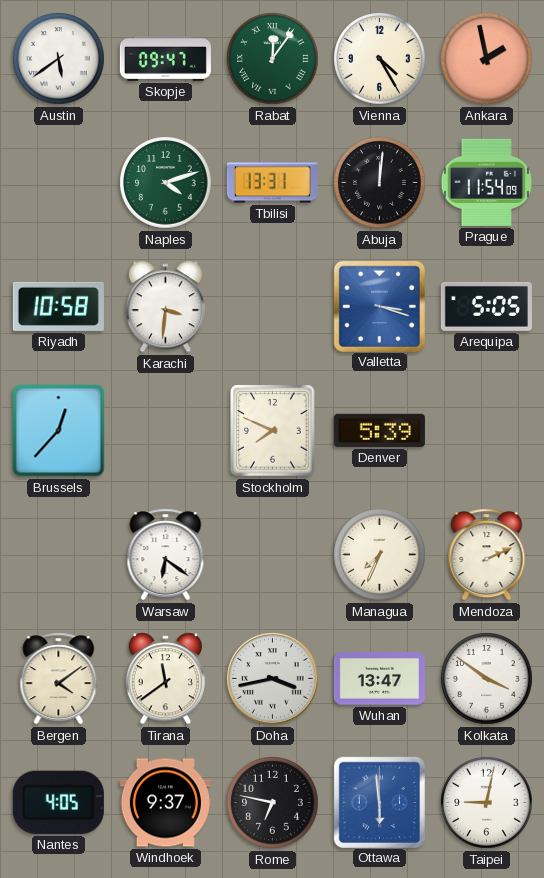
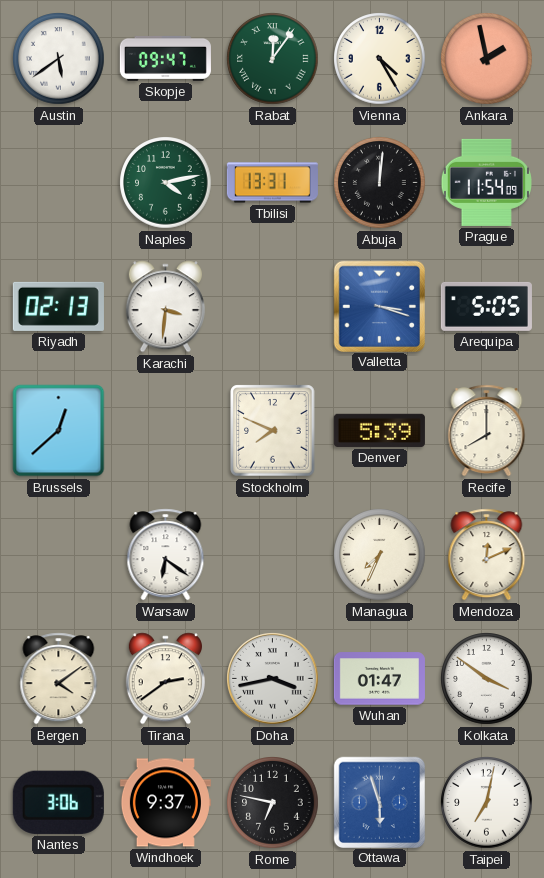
Naples: 4:12 -> 4:13 (166, 183)
Riyadh: 10:58 -> 02:13 (58, 306)
Brussels: 12:37 -> 12:38 (59, 431)
Recife: none -> 8:00 (487, 431)
Mendoza: 2:11 -> 12:11 (487, 555)
Tirana: 11:39 -> 2:39 (165, 679)
Wuhan: 13:47 -> 01:47 (379, 679)
Nantes: 4:05 -> 3:06 (58, 802)
Ottawa: 5:59 -> 5:57 (379, 802)
Taipei: 9:02 -> 7:02 (487, 803)
